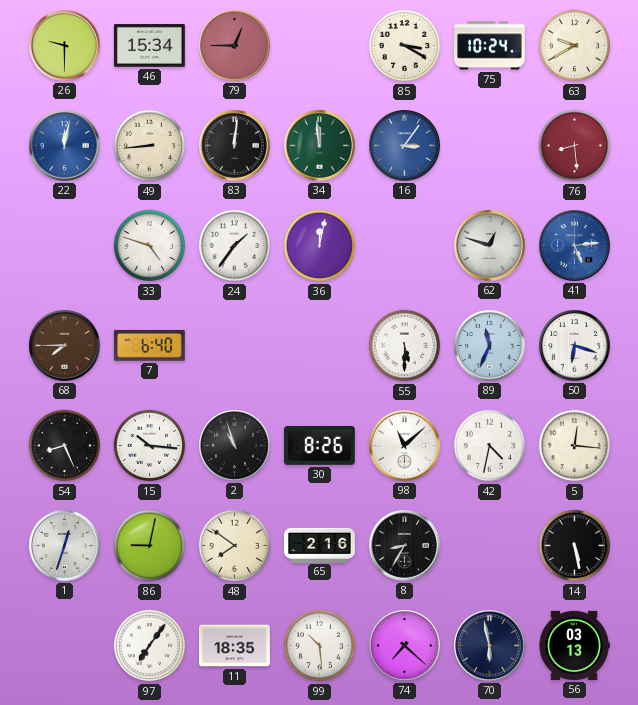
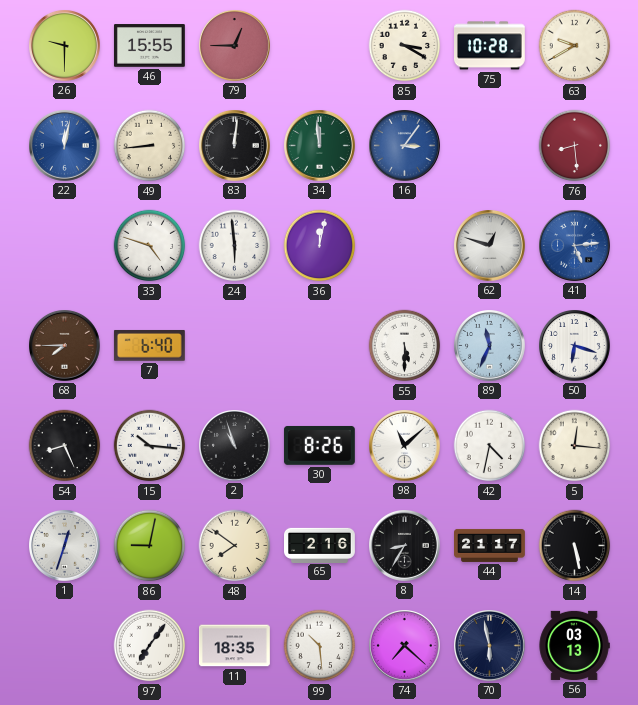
46: 15:34 -> 15:55 (150, 46)
75: 10:24 -> 10:28 (490, 46)
24: 1:36 -> 5:59 (235, 246)
44: none -> 21:17 (490, 545)
